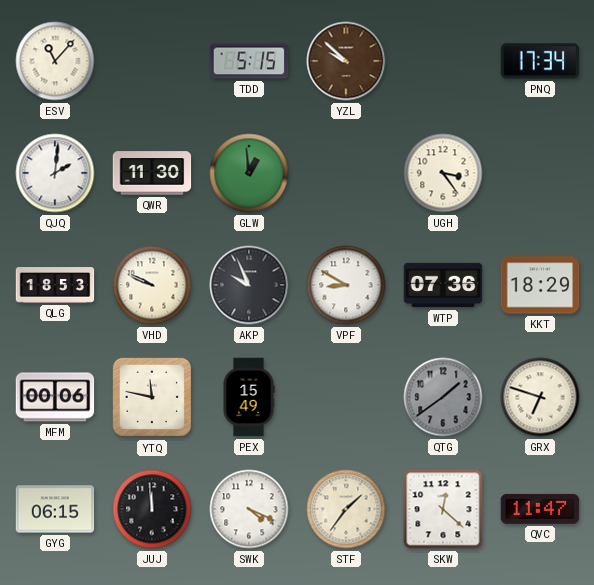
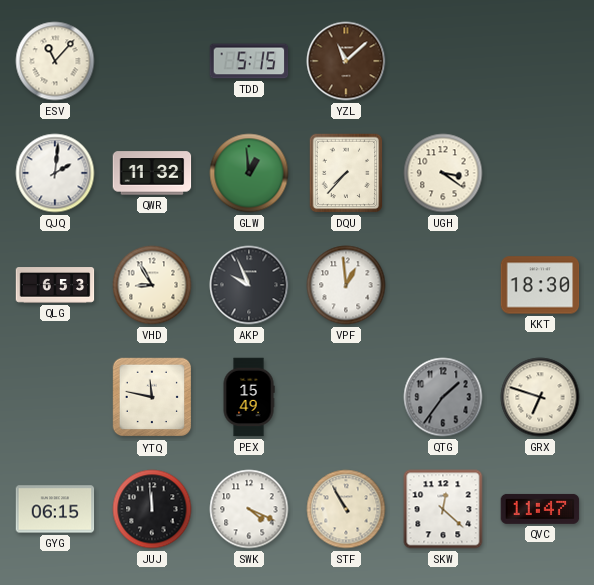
YZL: 9:52 -> 11:08 (346, 61)
PNQ: 17:34 -> none (540, 61)
QWR: 11:30 -> 11:32 (152, 173)
DQU: none -> 7:37 (346, 173)
UGH: 3:24 -> 3:21 (443, 173)
QLG: 18:53 -> 6:53 (55, 285)
VHD: 9:49 -> 8:55 (152, 285)
VPF: 8:50 -> 12:59 (346, 285)
WTP: 07:36 -> none (443, 285)
KKT: 18:29 -> 18:30 (540, 285)
MFM: 00:06 -> none (55, 397)
QTG: 1:39 -> 1:36 (443, 397)
STF: 1:36 -> 10:55 (346, 509)
